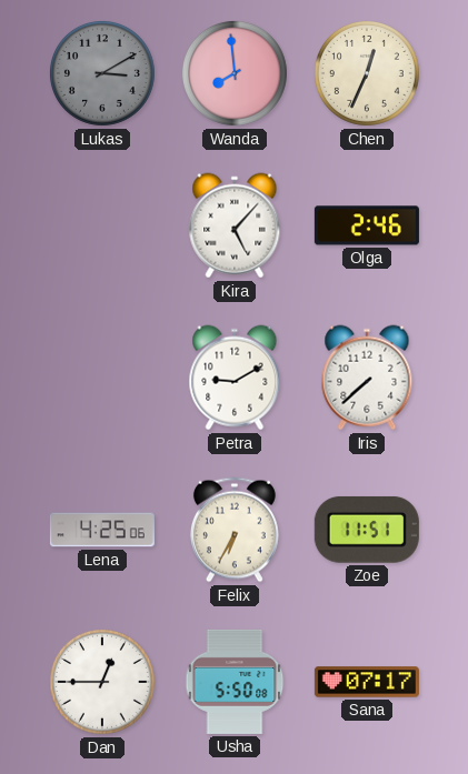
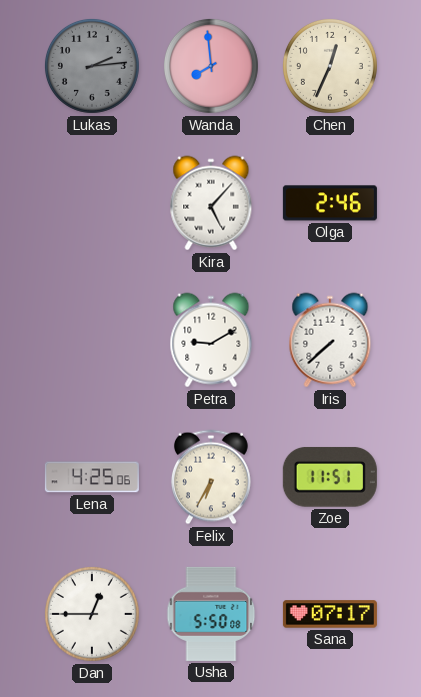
Lukas: 3:10 -> 2:14 (92, 66)
